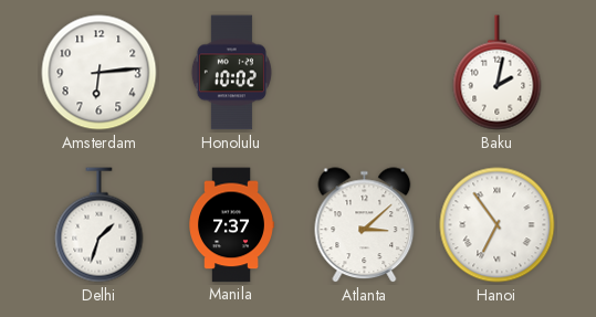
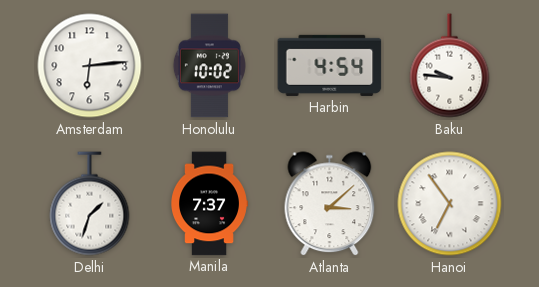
Harbin: none -> 4:54 (330, 65)
Baku: 2:02 -> 9:46 (450, 66)
